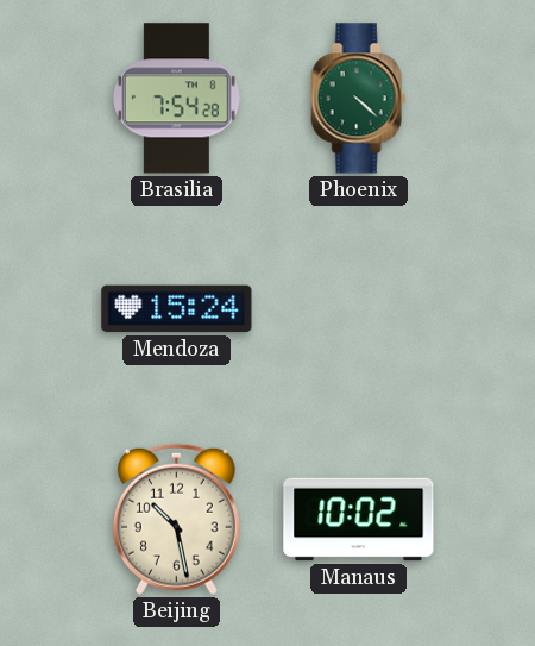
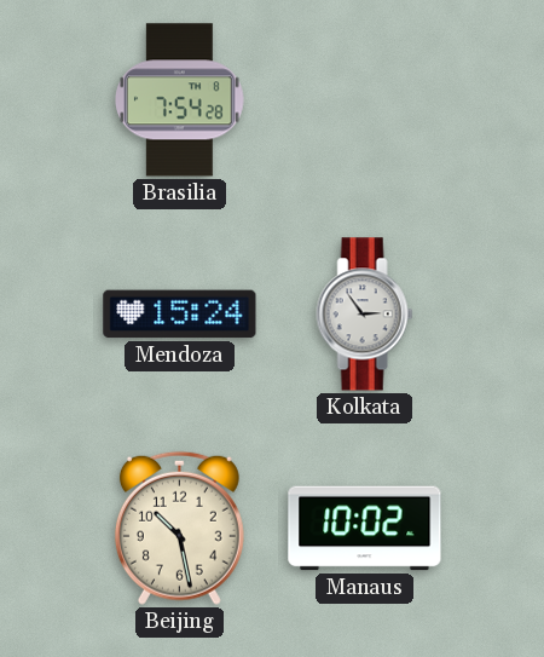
Phoenix: 4:22 -> none (359, 99)
Kolkata: none -> 2:54 (365, 315)
